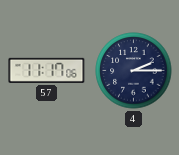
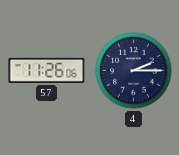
57: 11:17 -> 11:26 (47, 70)
